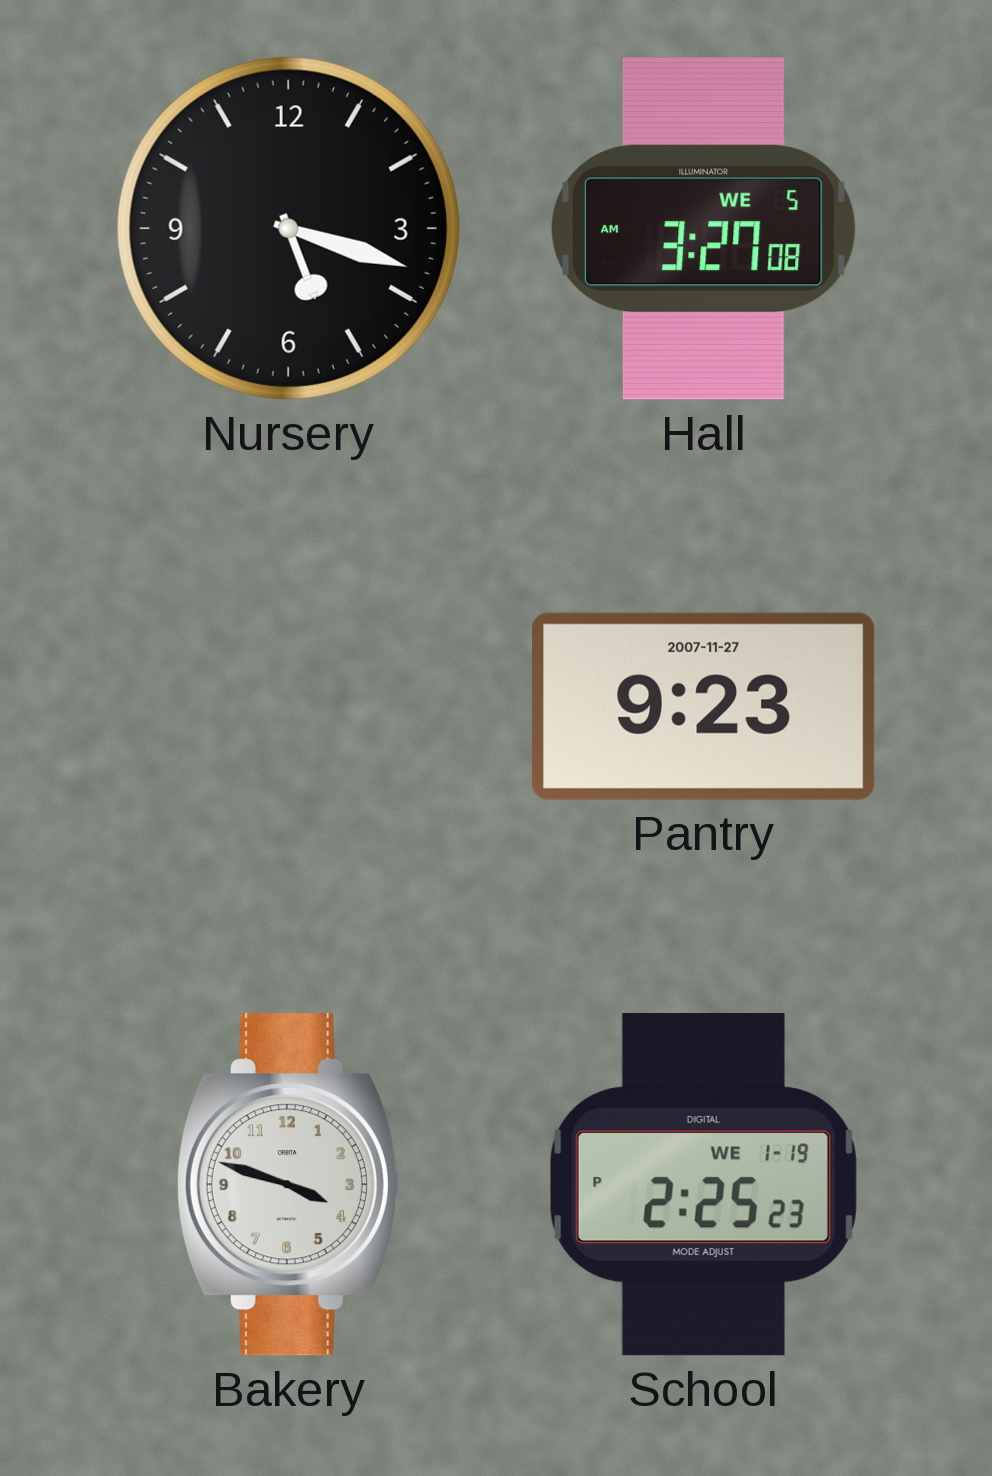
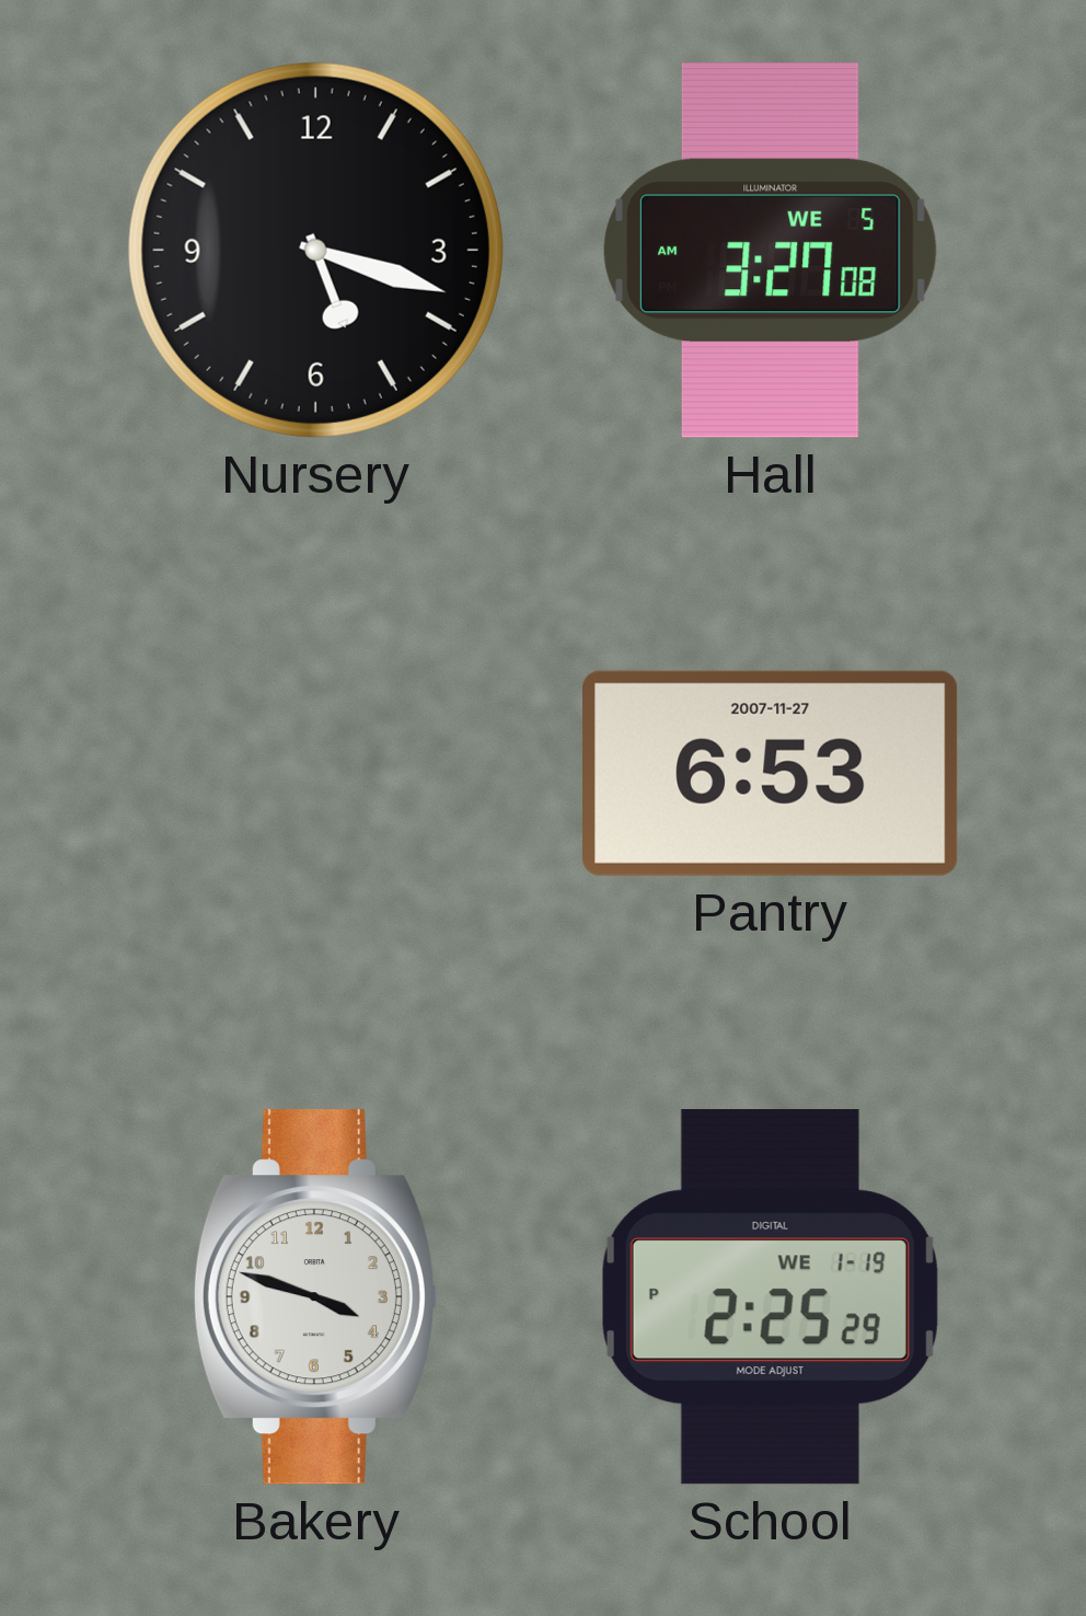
Pantry: 9:23 -> 6:53 (771, 773)
School: 2:25:23 PM -> 2:25:29 PM (770, 1297)
